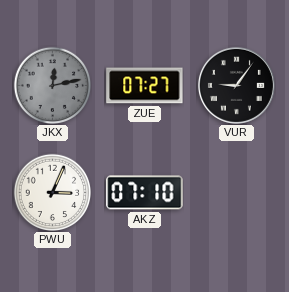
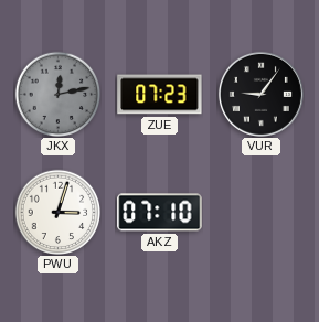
ZUE: 07:27 -> 07:23 (160, 95)
PWU: 3:04 -> 3:03 (57, 212)
